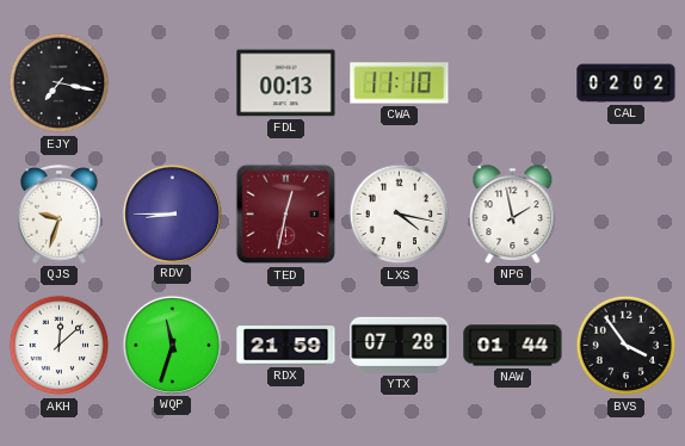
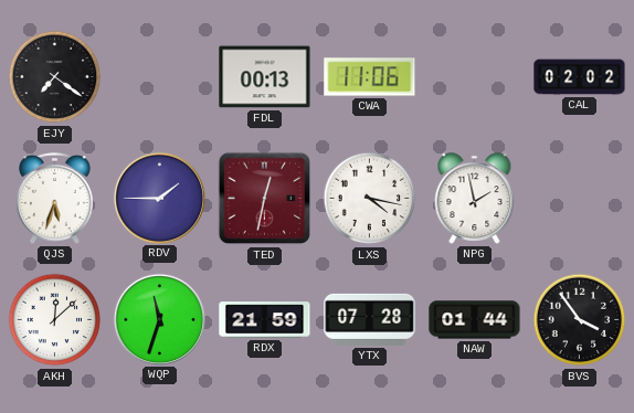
EJY: 7:17 -> 7:21 (55, 77)
CWA: 11:10 -> 11:06 (370, 77)
QJS: 9:33 -> 5:33 (55, 198)
RDV: 8:45 -> 1:45 (159, 198)
